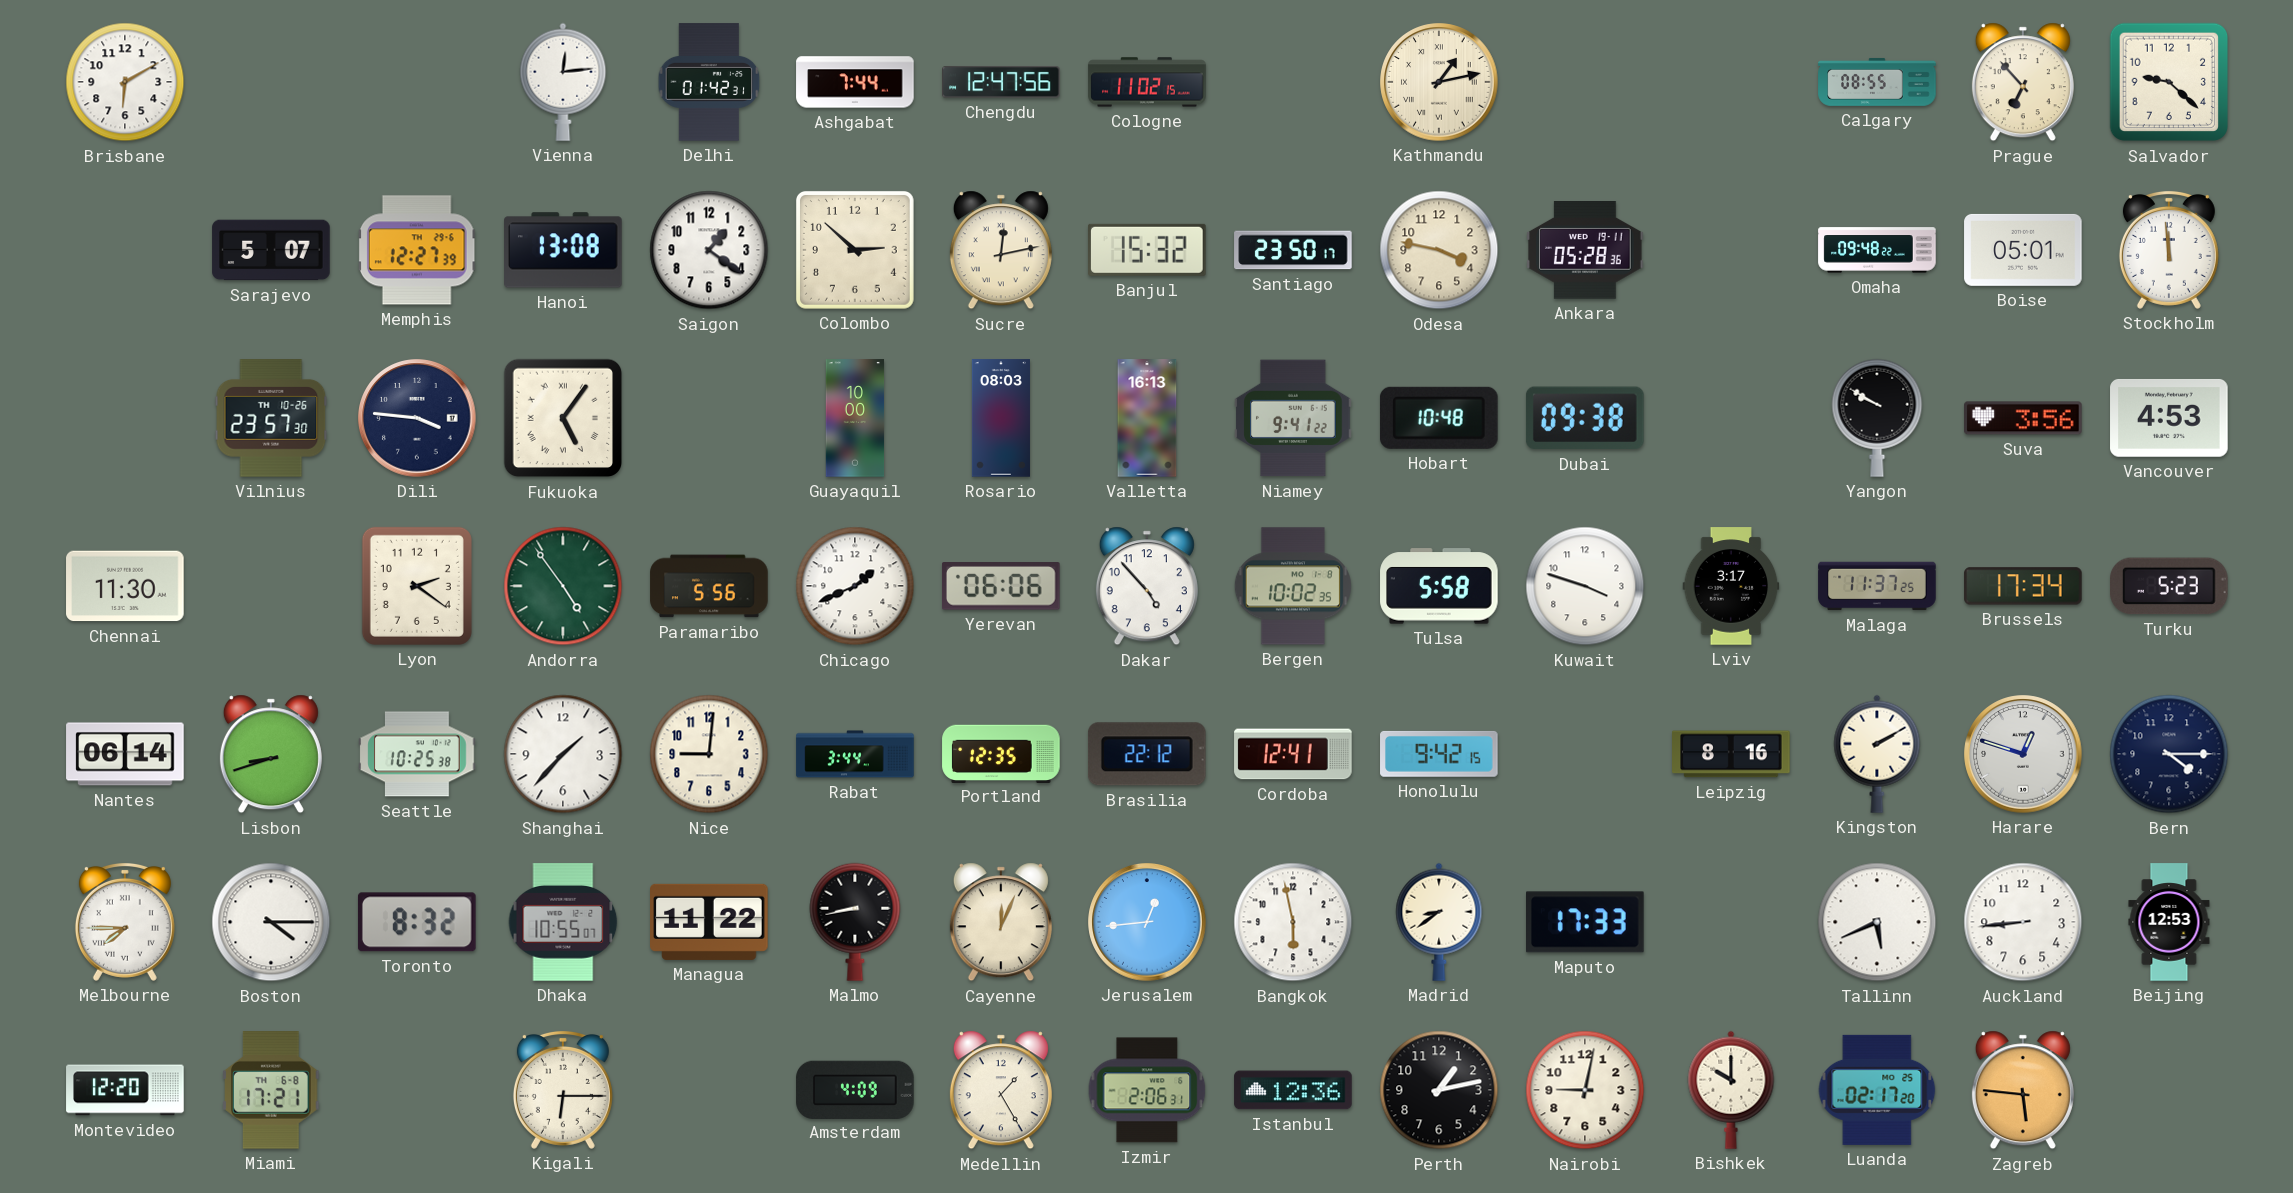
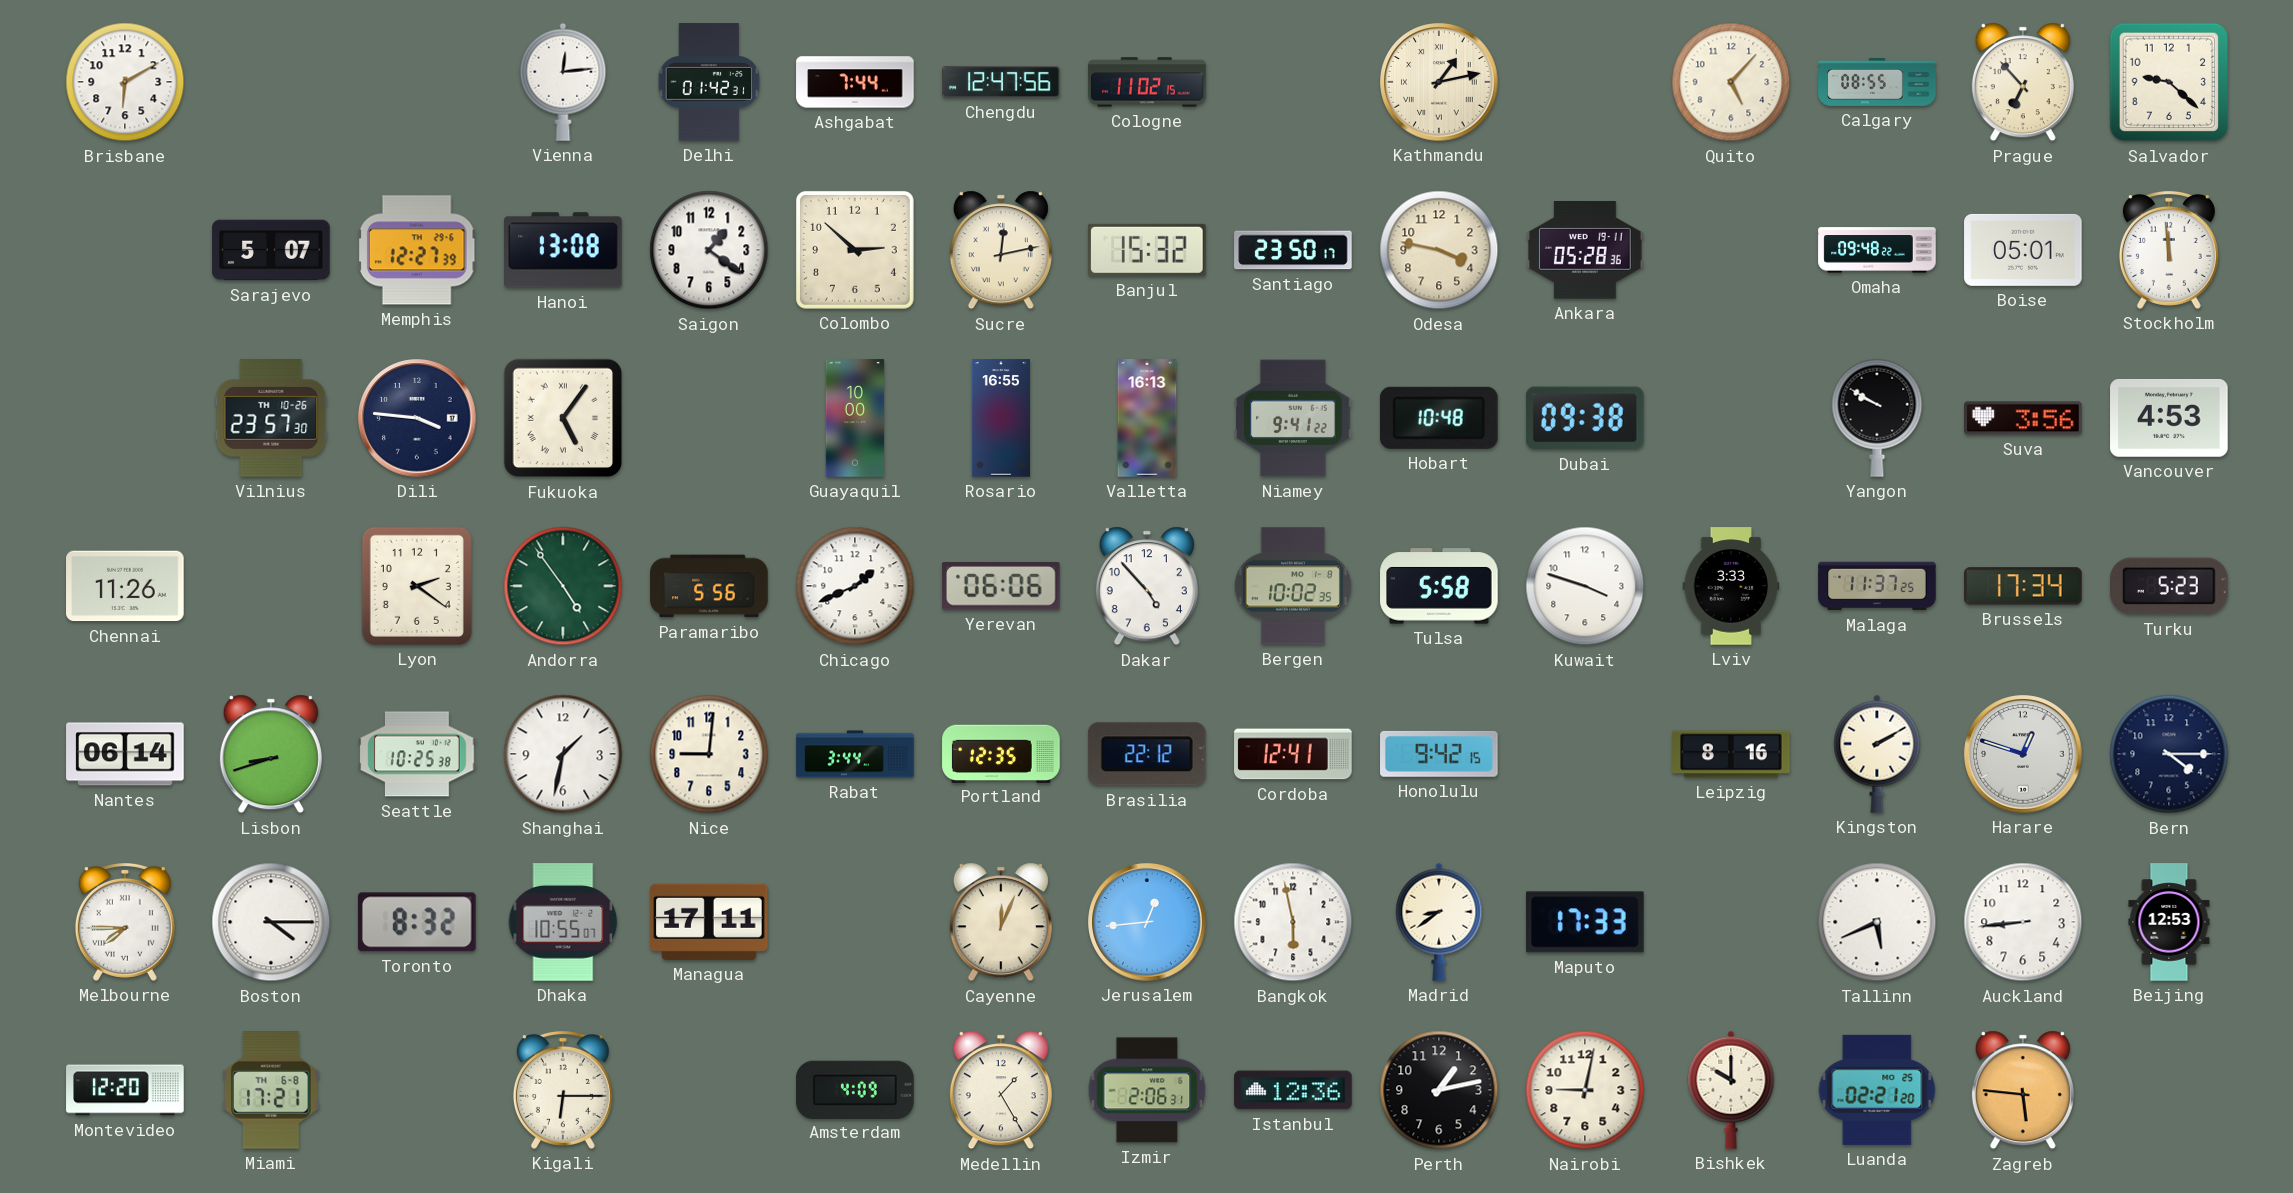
Quito: none -> 5:07 (1731, 82)
Rosario: 08:03 -> 16:55 (1001, 418)
Chennai: 11:30 -> 11:26 (125, 586)
Lviv: 3:17 -> 3:33 (1731, 586)
Shanghai: 1:37 -> 1:32 (563, 754)
Managua: 11:22 -> 17:11 (709, 922)
Malmo: 8:43 -> none (855, 922)
Luanda: 02:17 -> 02:21 (1877, 1090)
